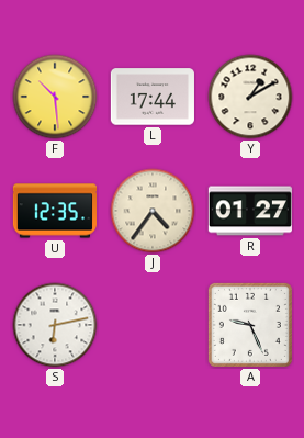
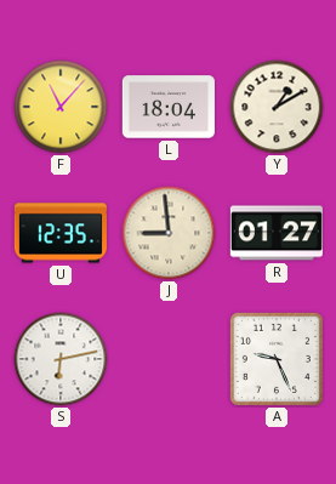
F: 10:29 -> 11:07 (61, 107)
L: 17:44 -> 18:04 (169, 107)
J: 4:36 -> 8:59 (169, 233)
